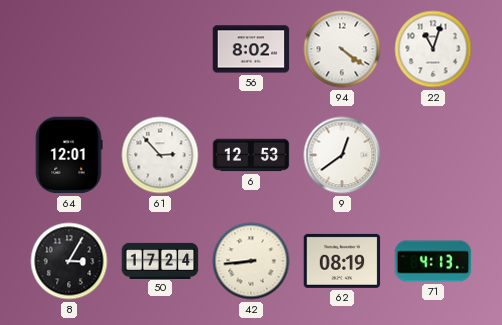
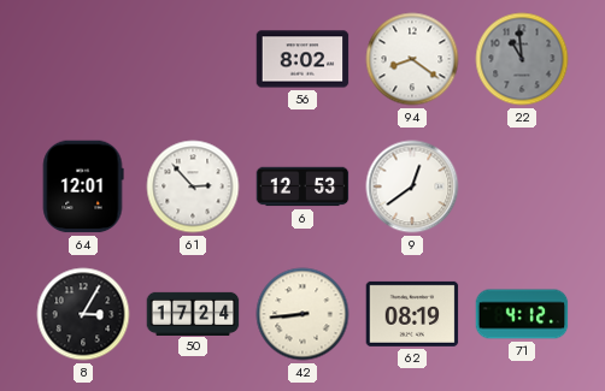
94: 4:21 -> 8:21 (412, 59)
22: 11:03 -> 10:59 (522, 59)
22 dial: white -> grey (522, 59)
71: 4:13 -> 4:12 (522, 314)
